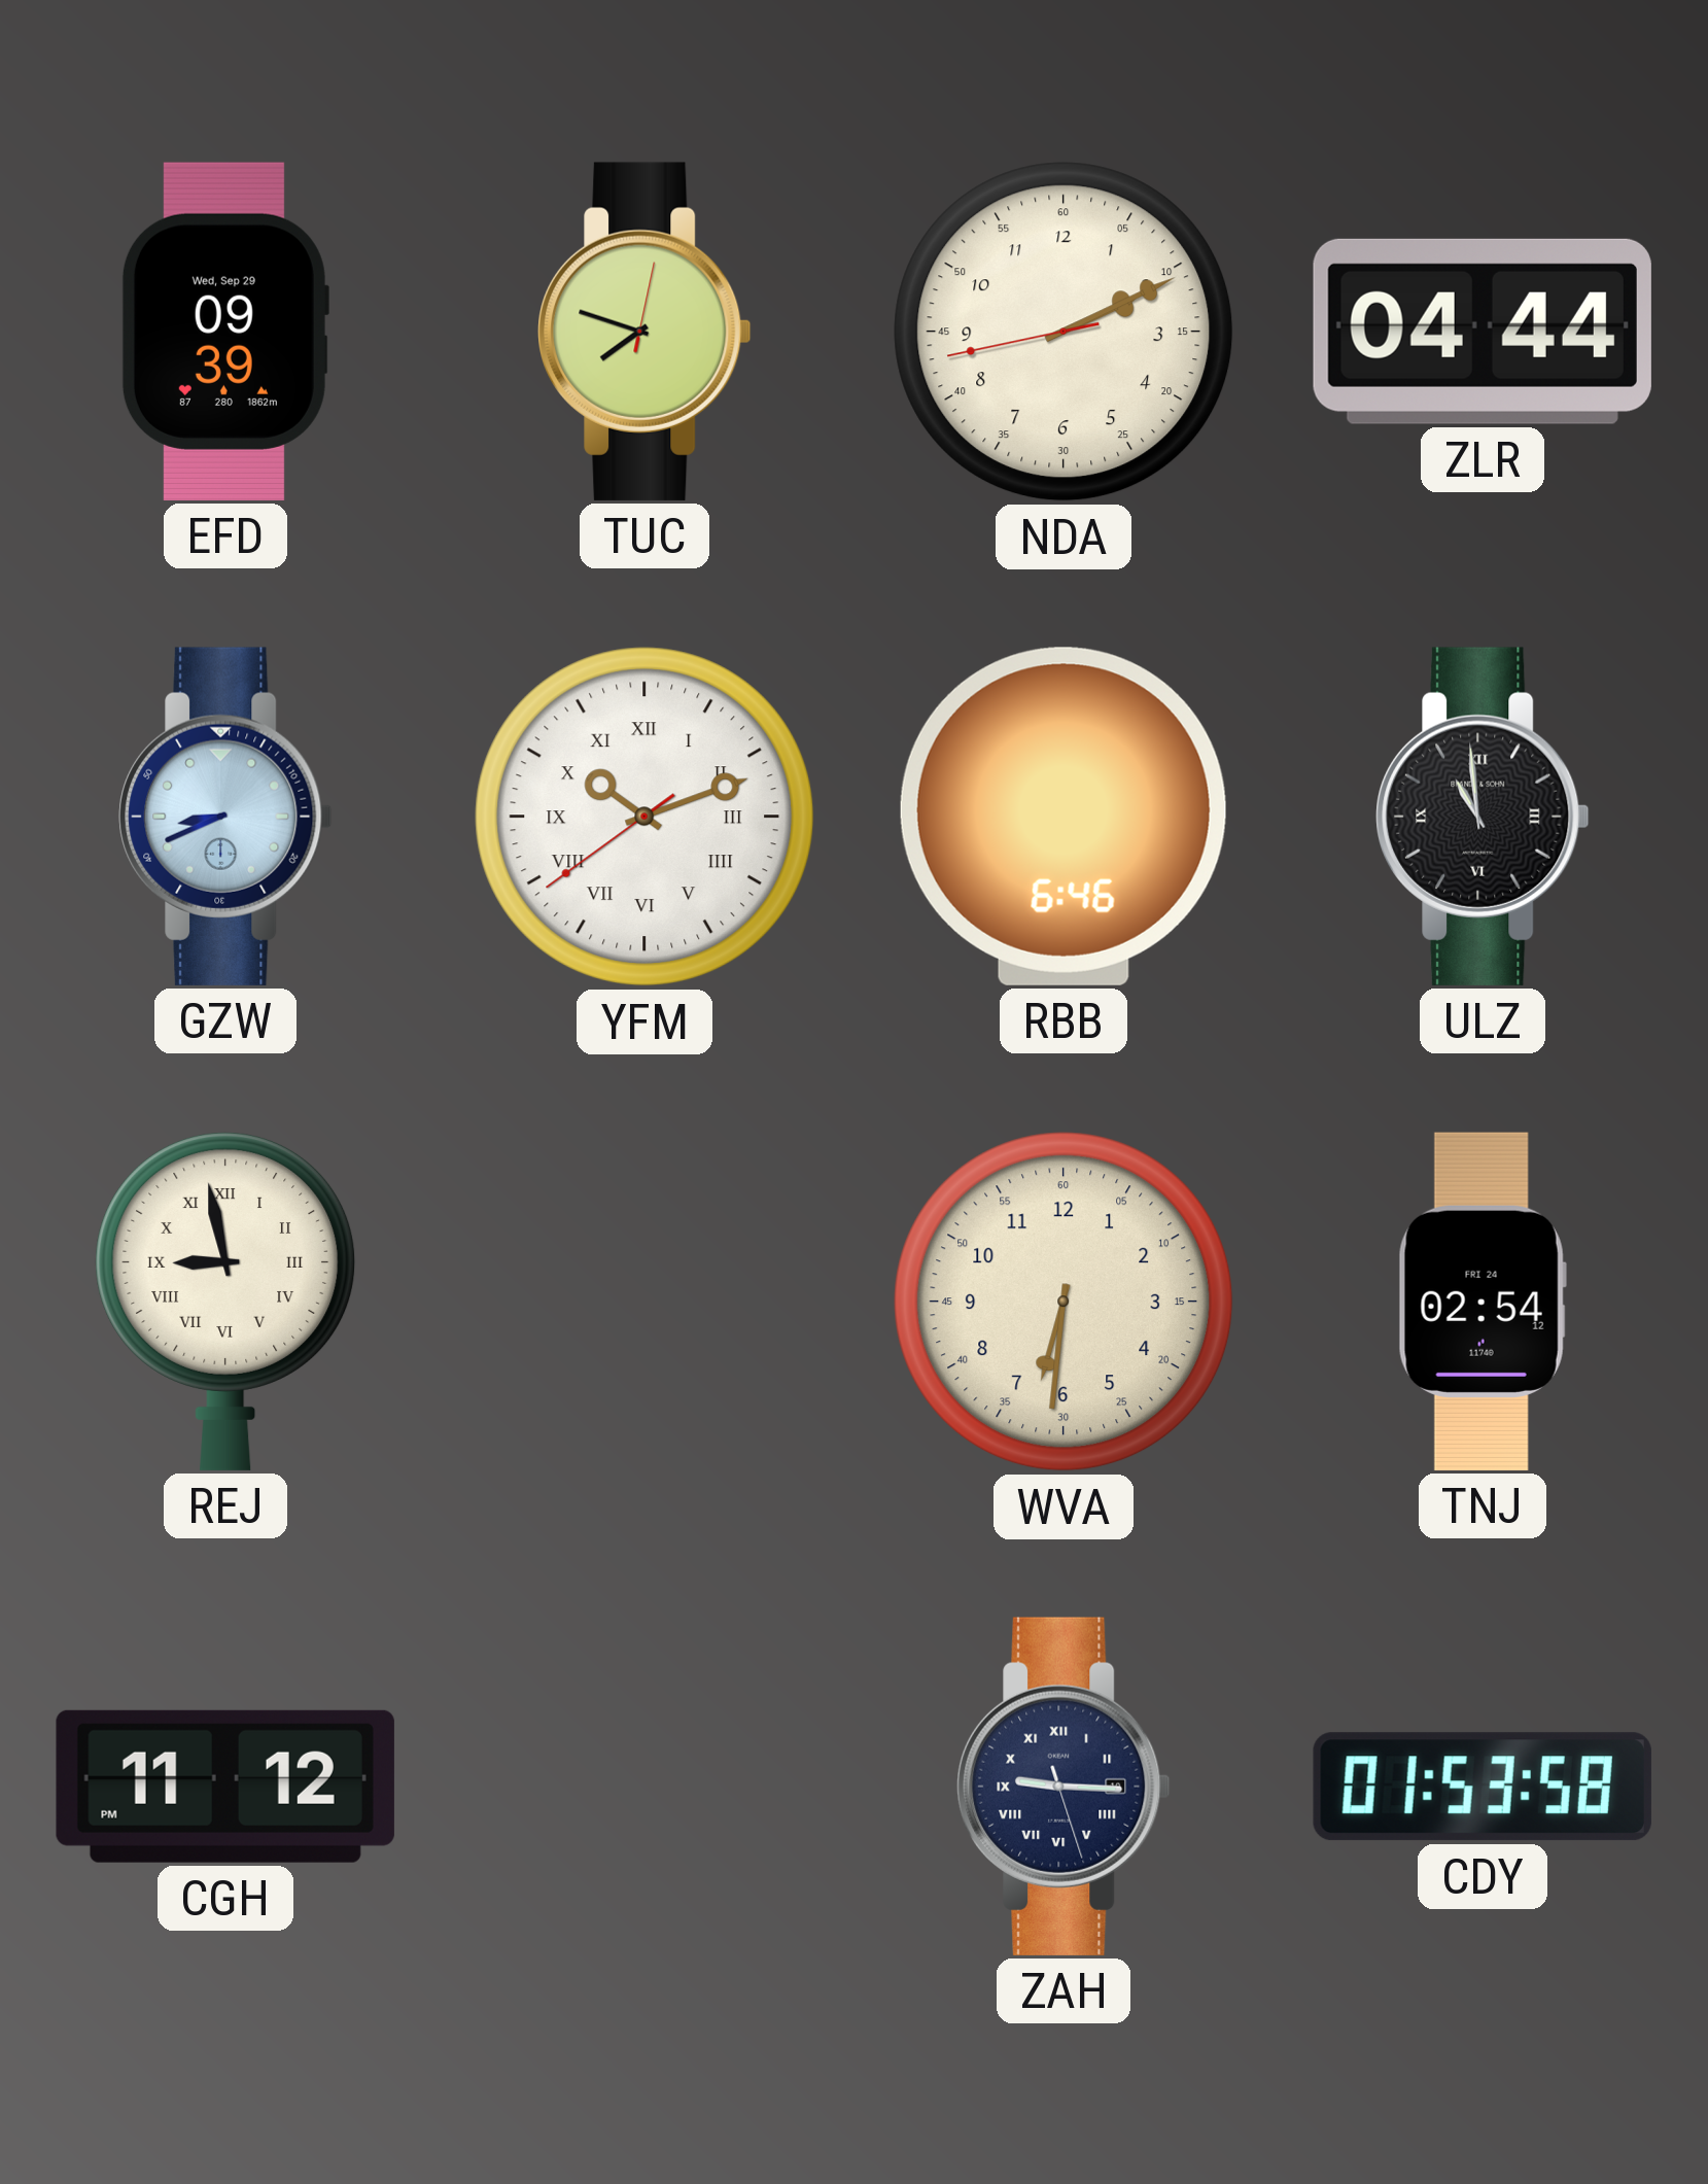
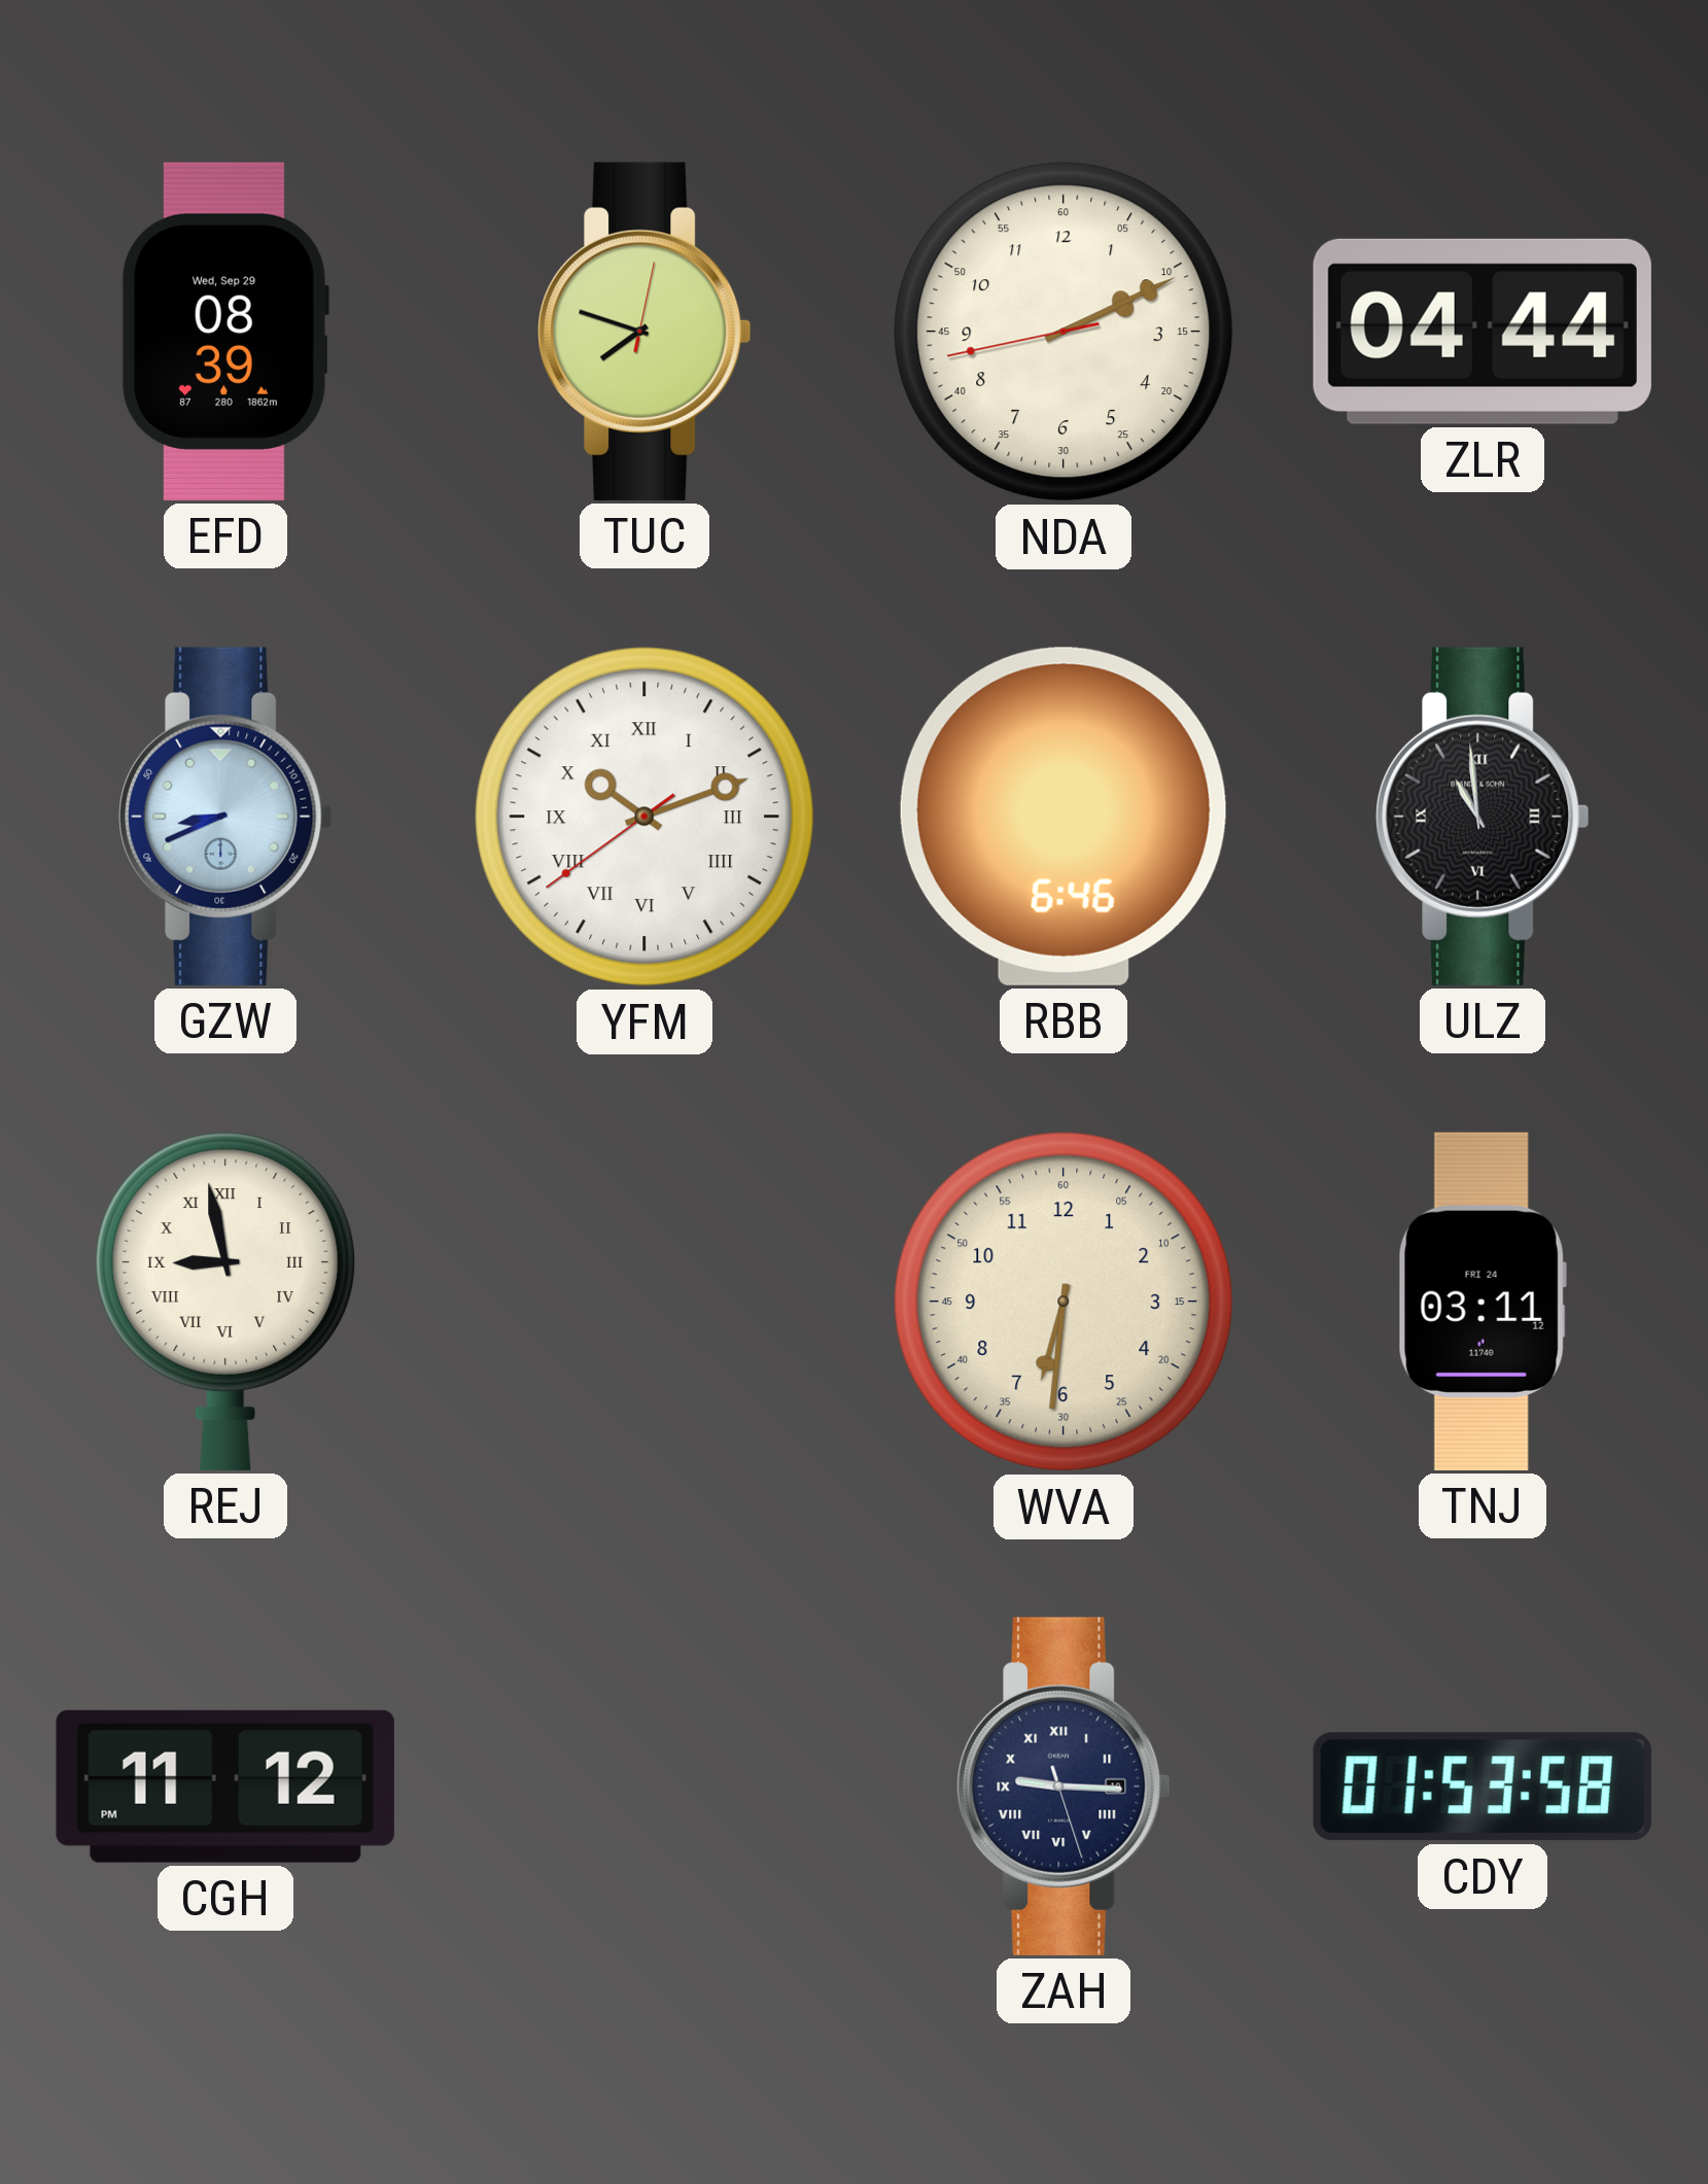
EFD: 09:39 -> 08:39 (224, 332)
TNJ: 02:54 -> 03:11 (1483, 1302)
